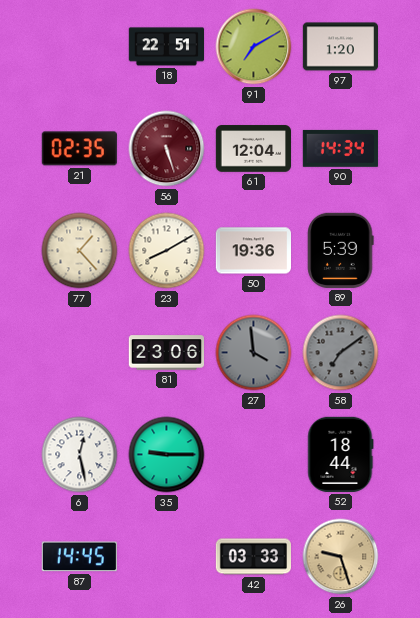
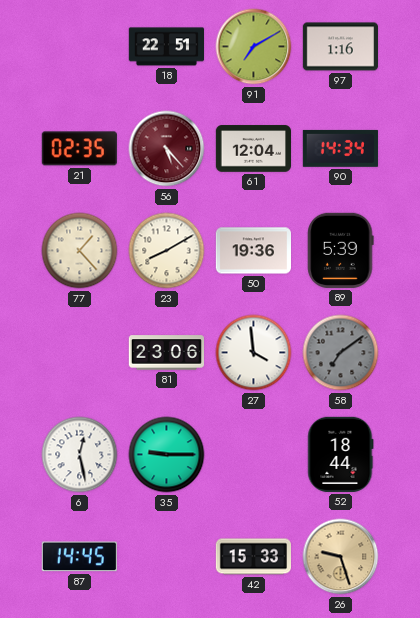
97: 1:20 -> 1:16 (340, 47)
56: 5:27 -> 5:23 (167, 149)
27 dial: grey -> white (254, 353)
42: 03:33 -> 15:33 (253, 557)
